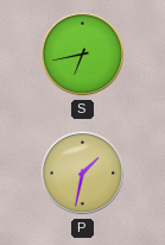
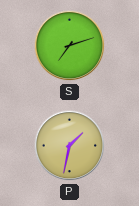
S: 6:43 -> 7:12 (70, 46)
